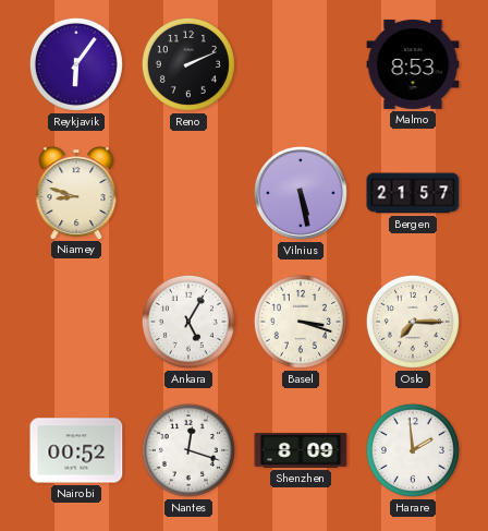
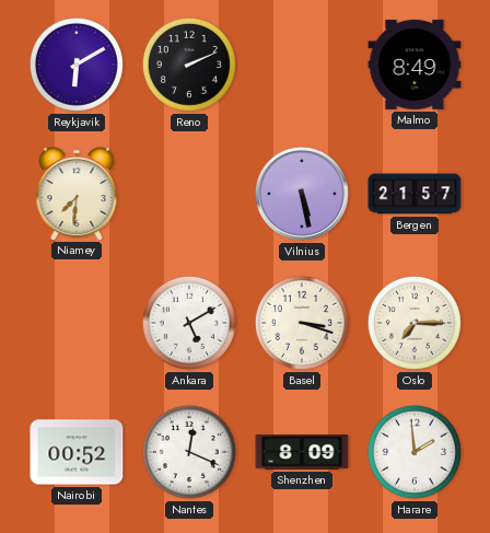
Reykjavik: 6:06 -> 6:10 (77, 65)
Malmo: 8:53 -> 8:49 (415, 65)
Niamey: 8:48 -> 7:31 (77, 194)
Ankara: 5:05 -> 5:10 (189, 323)
Nantes: 12:18 -> 12:19 (189, 452)
